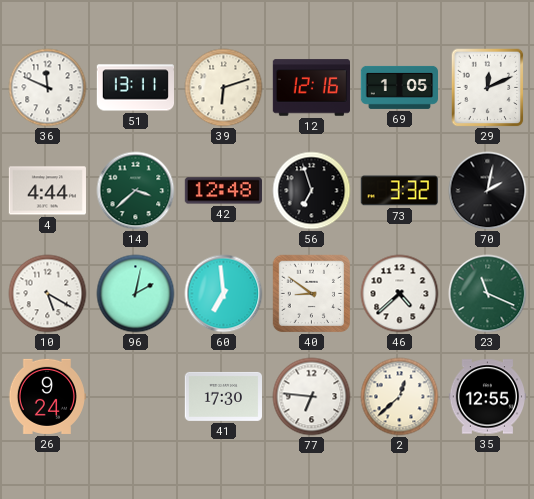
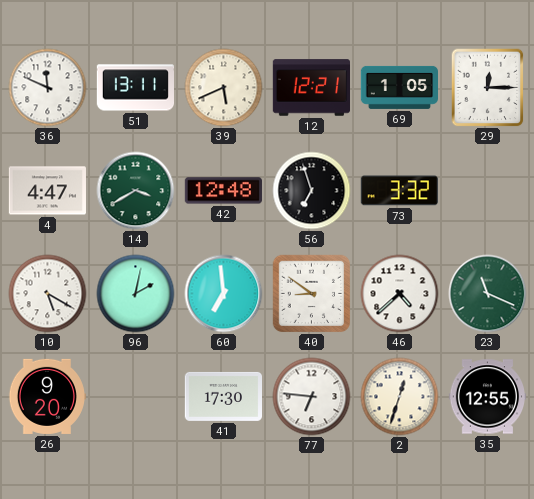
39: 6:12 -> 5:41 (224, 88)
12: 12:16 -> 12:21 (311, 88)
29: 12:11 -> 12:15 (488, 88)
4: 4:44 -> 4:47 (47, 191)
14: 3:38 -> 3:40 (136, 191)
70: 2:02 -> none (488, 191)
26: 9:24 -> 9:20 (46, 396)
2: 12:38 -> 12:33 (400, 397)
